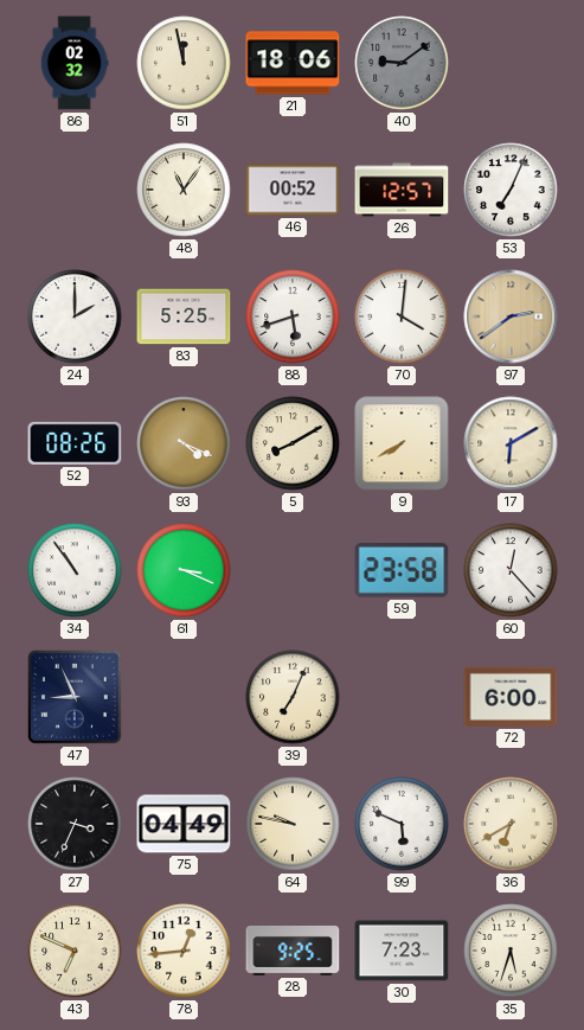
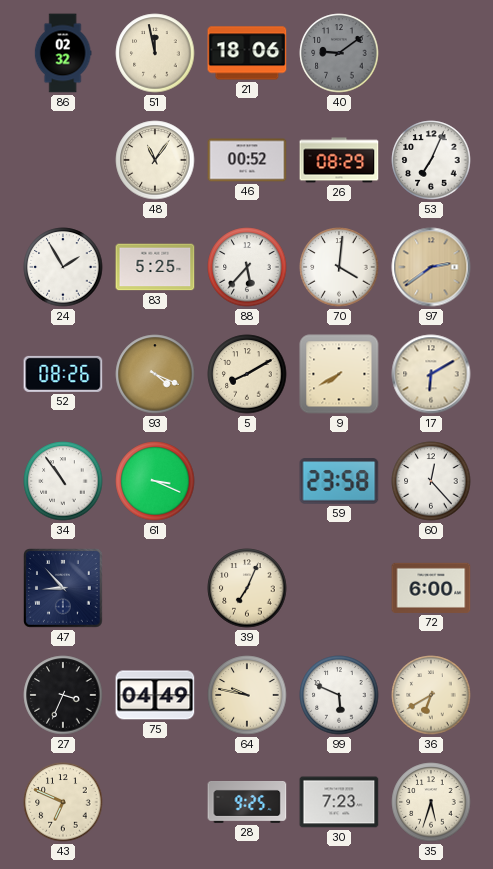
26: 12:57 -> 08:29 (339, 160)
24: 2:00 -> 1:55 (63, 267)
88: 5:42 -> 5:37 (247, 267)
47: 8:56 -> 8:53 (63, 588)
78: 12:44 -> none (184, 951)
